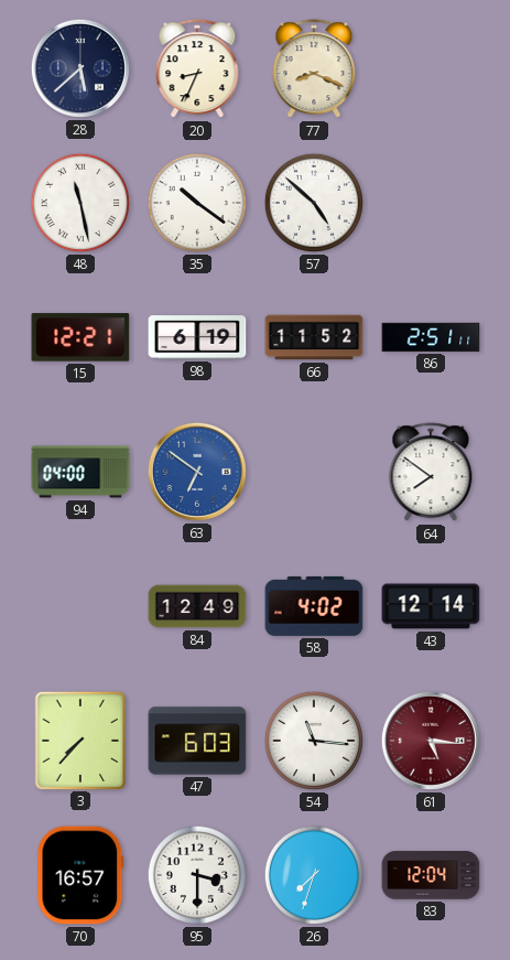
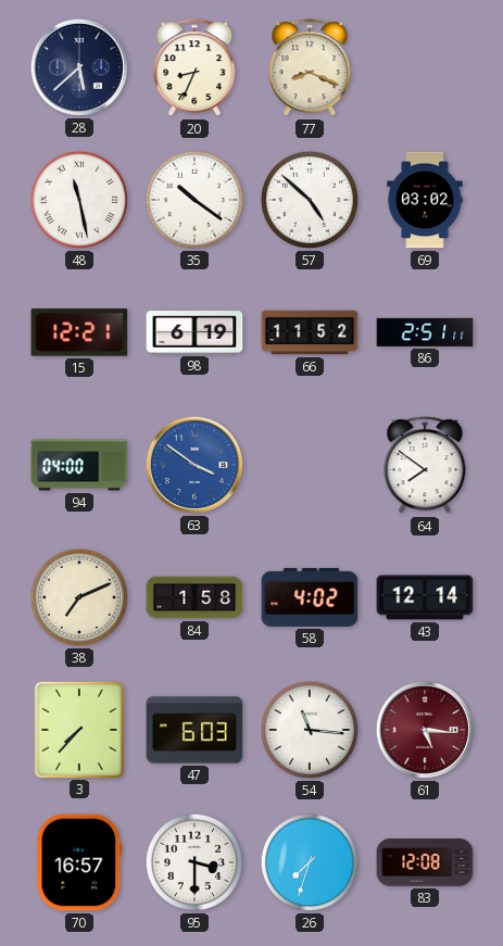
69: none -> 03:02 (425, 200)
63: 6:51 -> 3:51 (194, 465)
38: none -> 7:11 (79, 597)
84: 12:49 -> 1:58 (194, 597)
83: 12:04 -> 12:08 (425, 862)
